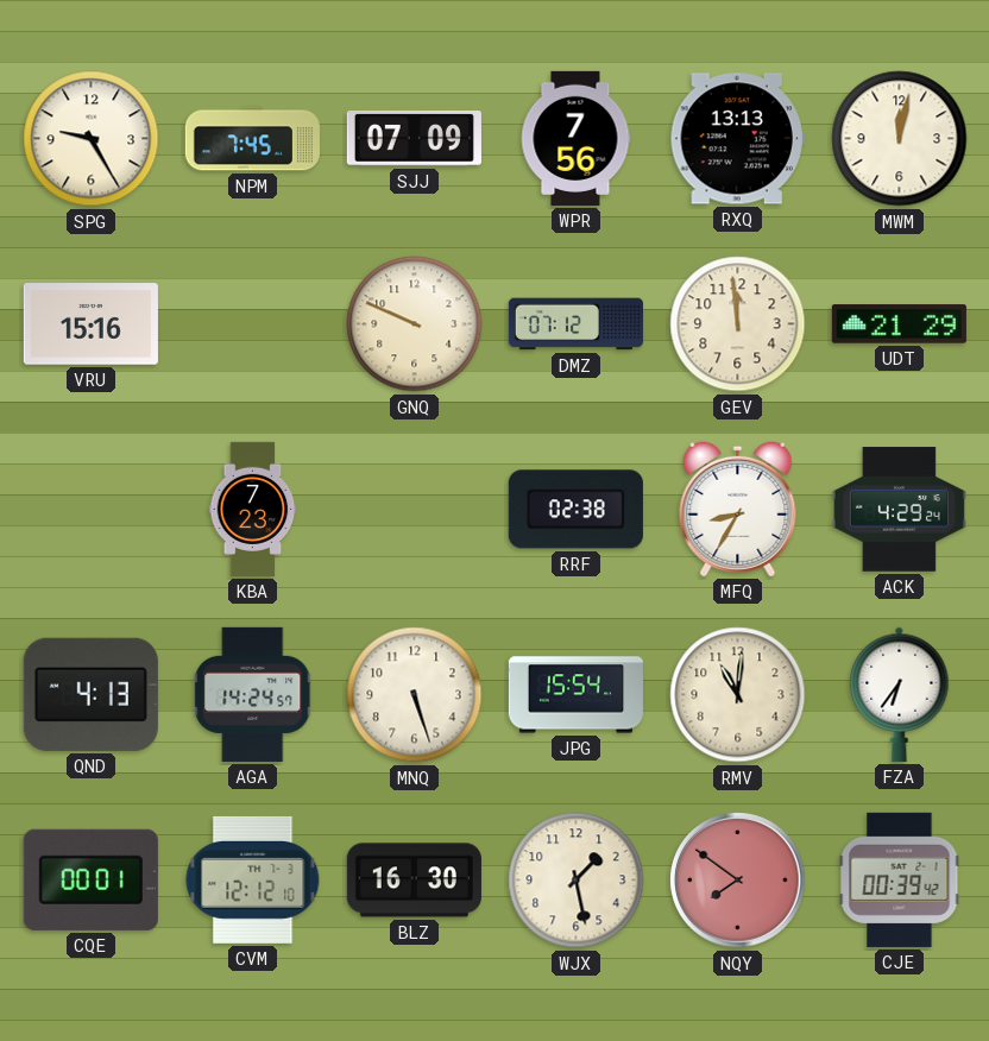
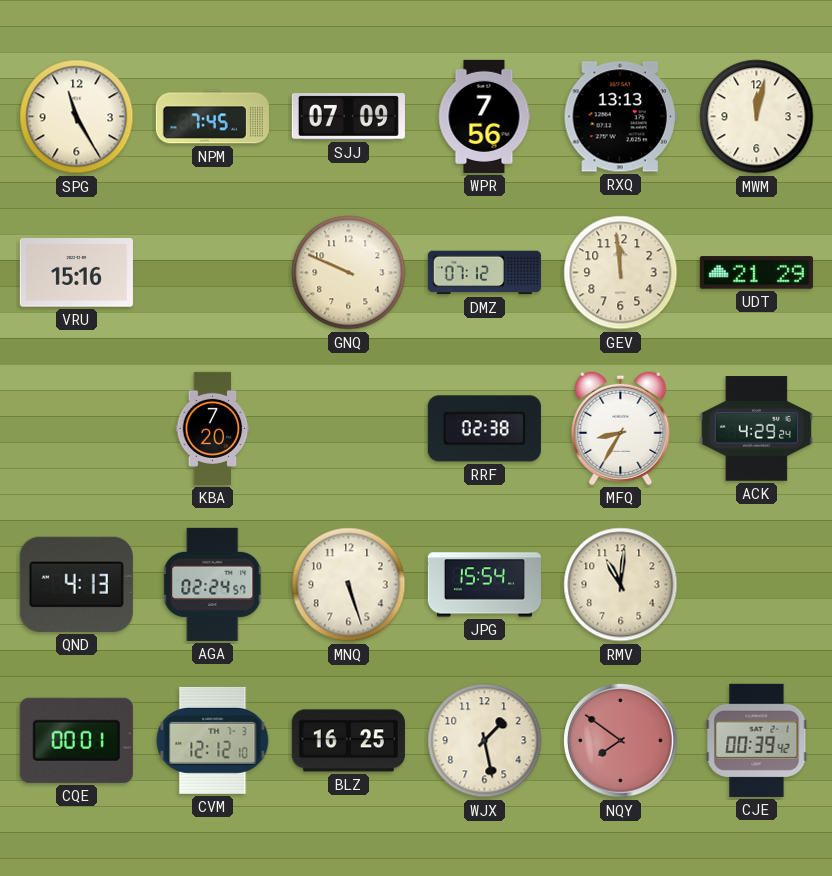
SPG: 9:25 -> 11:25 (77, 117)
KBA: 7:23 -> 7:20 (213, 428)
AGA: 14:24 -> 02:24 (213, 584)
FZA: 6:36 -> none (900, 694)
BLZ: 16:30 -> 16:25 (348, 741)
